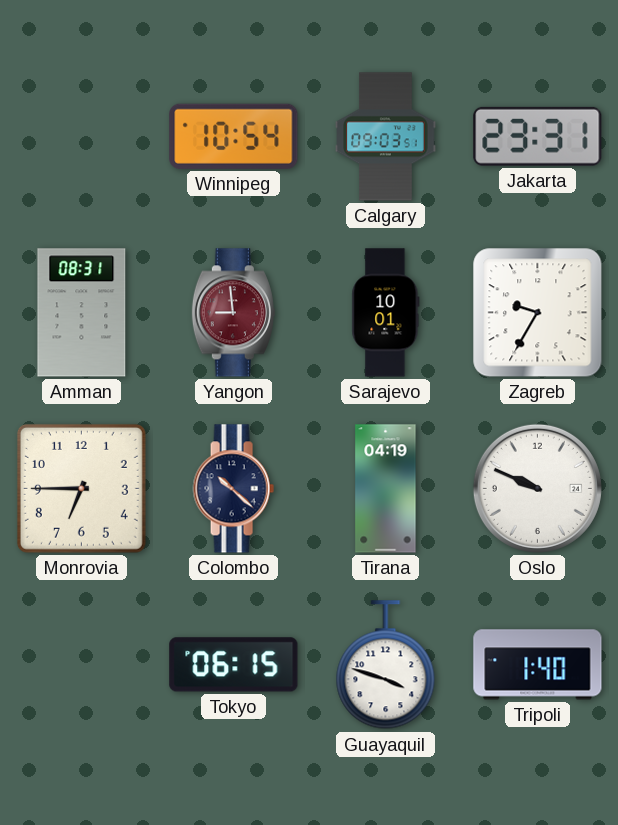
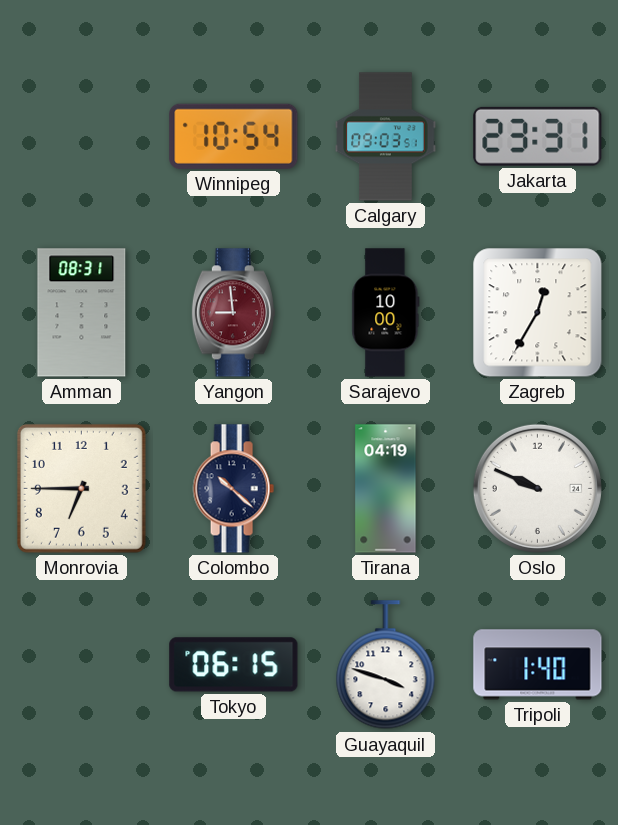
Sarajevo: 10:01 -> 10:00 (386, 313)
Zagreb: 9:35 -> 12:35 (538, 313)
